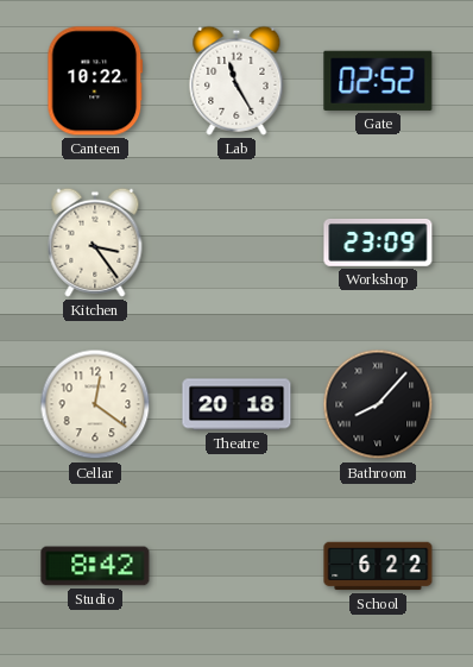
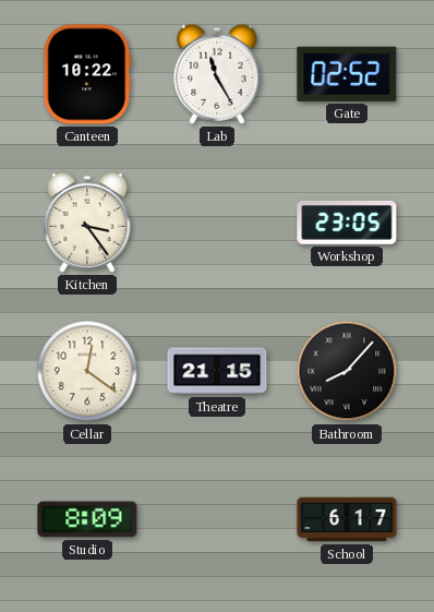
Workshop: 23:09 -> 23:05 (347, 224)
Theatre: 20:18 -> 21:15 (217, 371)
Studio: 8:42 -> 8:09 (87, 519)
School: 6:22 -> 6:17 (347, 519)
